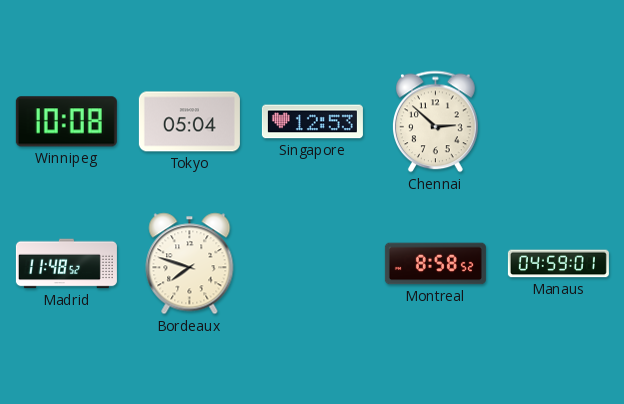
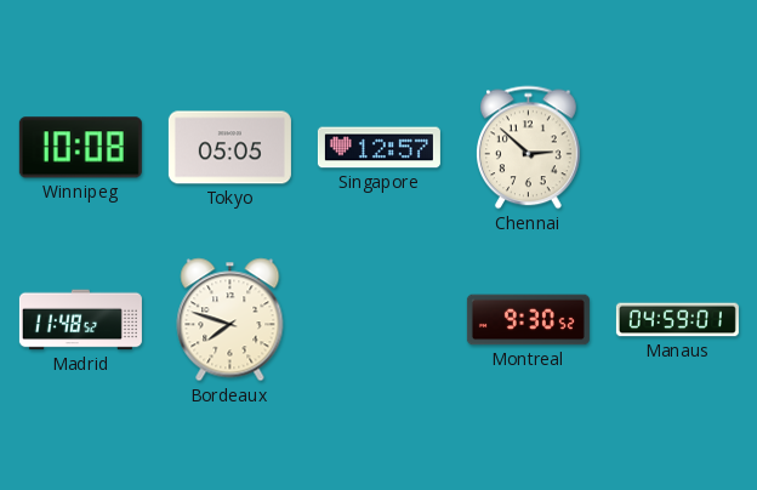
Tokyo: 05:04 -> 05:05 (229, 148)
Singapore: 12:53 -> 12:57 (378, 148)
Montreal: 8:58 -> 9:30 (528, 320)
